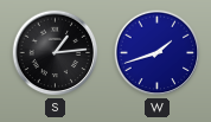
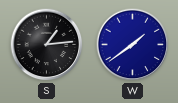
W: 1:42 -> 1:39 (133, 45)
